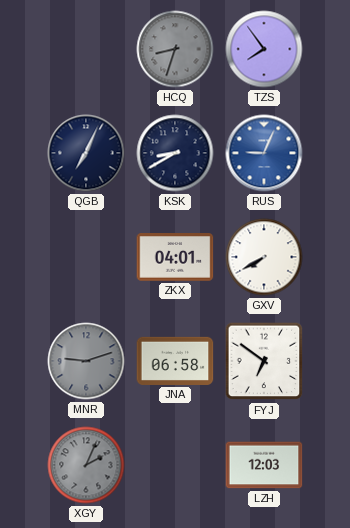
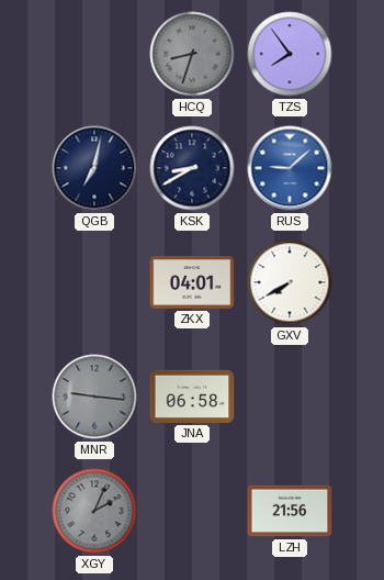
QGB: 7:04 -> 7:02 (94, 168)
RUS: 9:04 -> 9:08 (290, 168)
MNR: 9:12 -> 9:16 (94, 397)
FYJ: 6:51 -> none (264, 361)
LZH: 12:03 -> 21:56 (290, 511)
